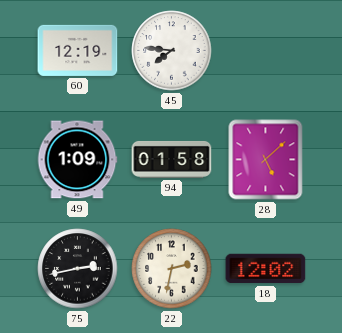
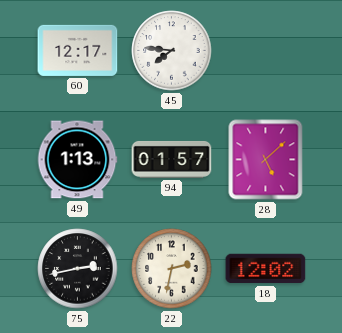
60: 12:19 -> 12:17 (78, 50)
49: 1:09 -> 1:13 (77, 160)
94: 01:58 -> 01:57 (172, 159)
